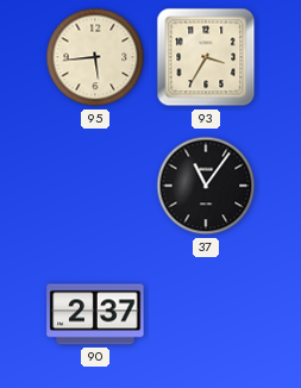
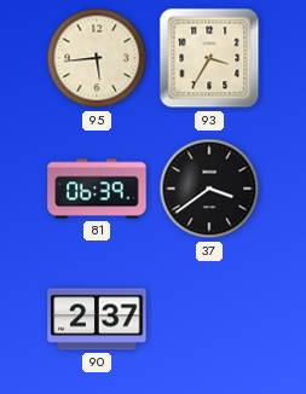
81: none -> 06:39 (97, 189)
37: 11:06 -> 3:39 (209, 189)
